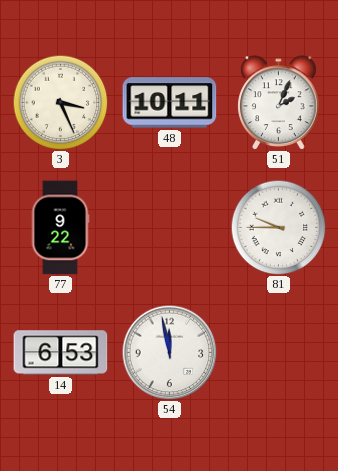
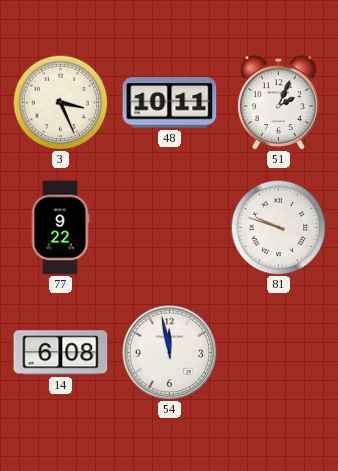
81: 9:45 -> 9:48 (278, 227)
14: 6:53 -> 6:08 (61, 353)
